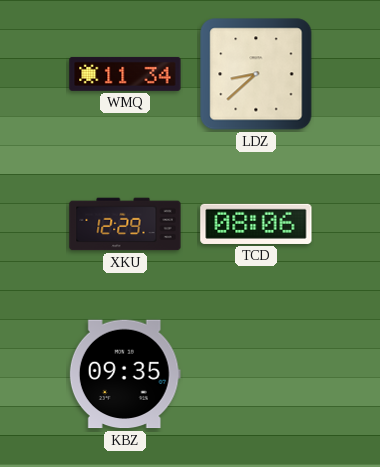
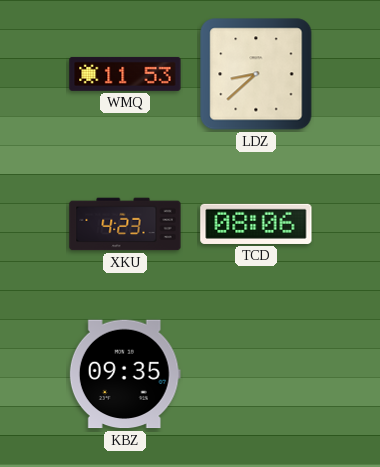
WMQ: 11:34 -> 11:53 (125, 74)
XKU: 12:29 -> 4:23 (125, 224)
